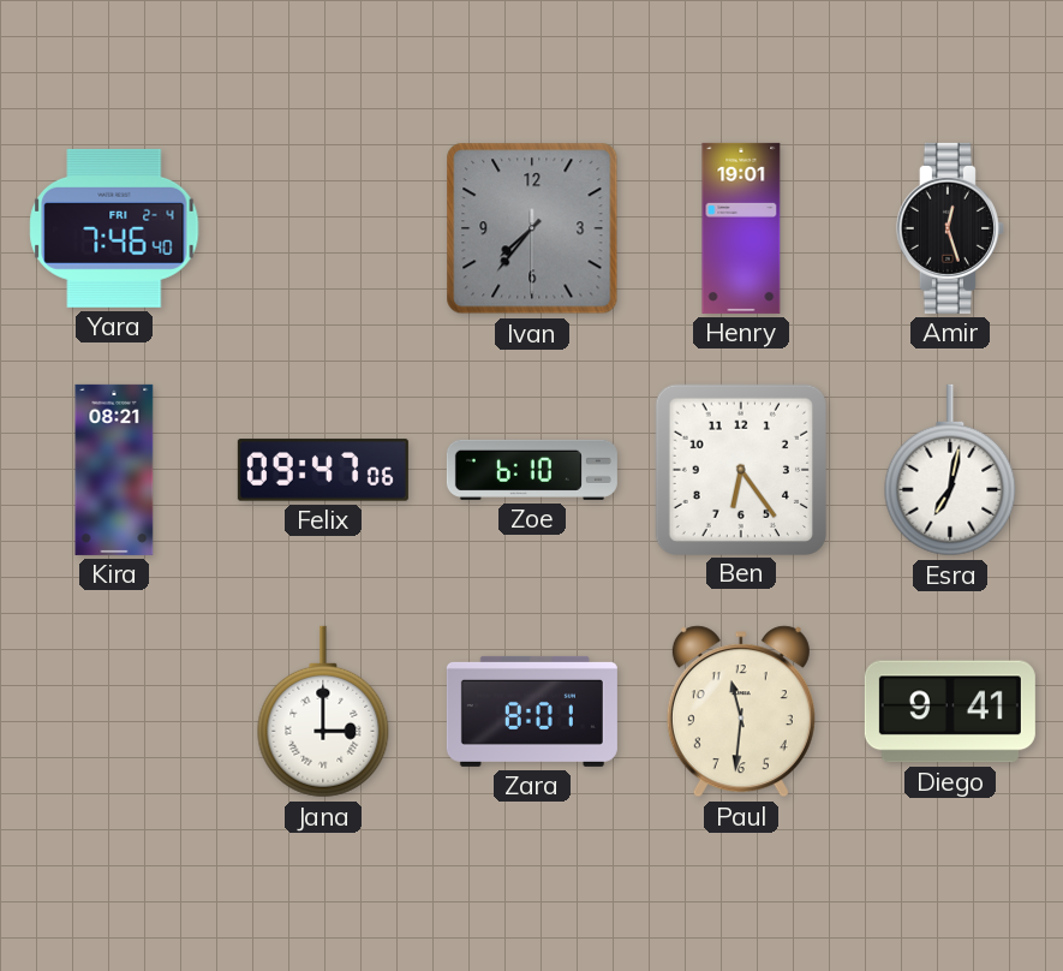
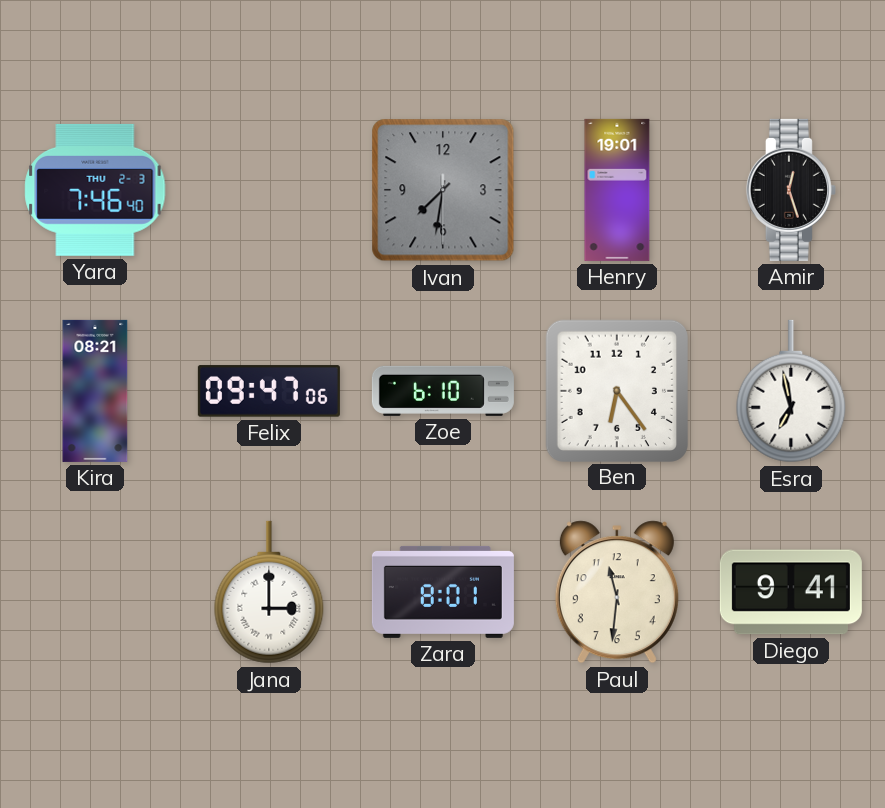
Yara date: FRI 2-4 -> THU 2-3 (95, 190)
Ivan: 7:36 -> 7:31 (443, 190)
Esra: 7:02 -> 6:58 (791, 391)
